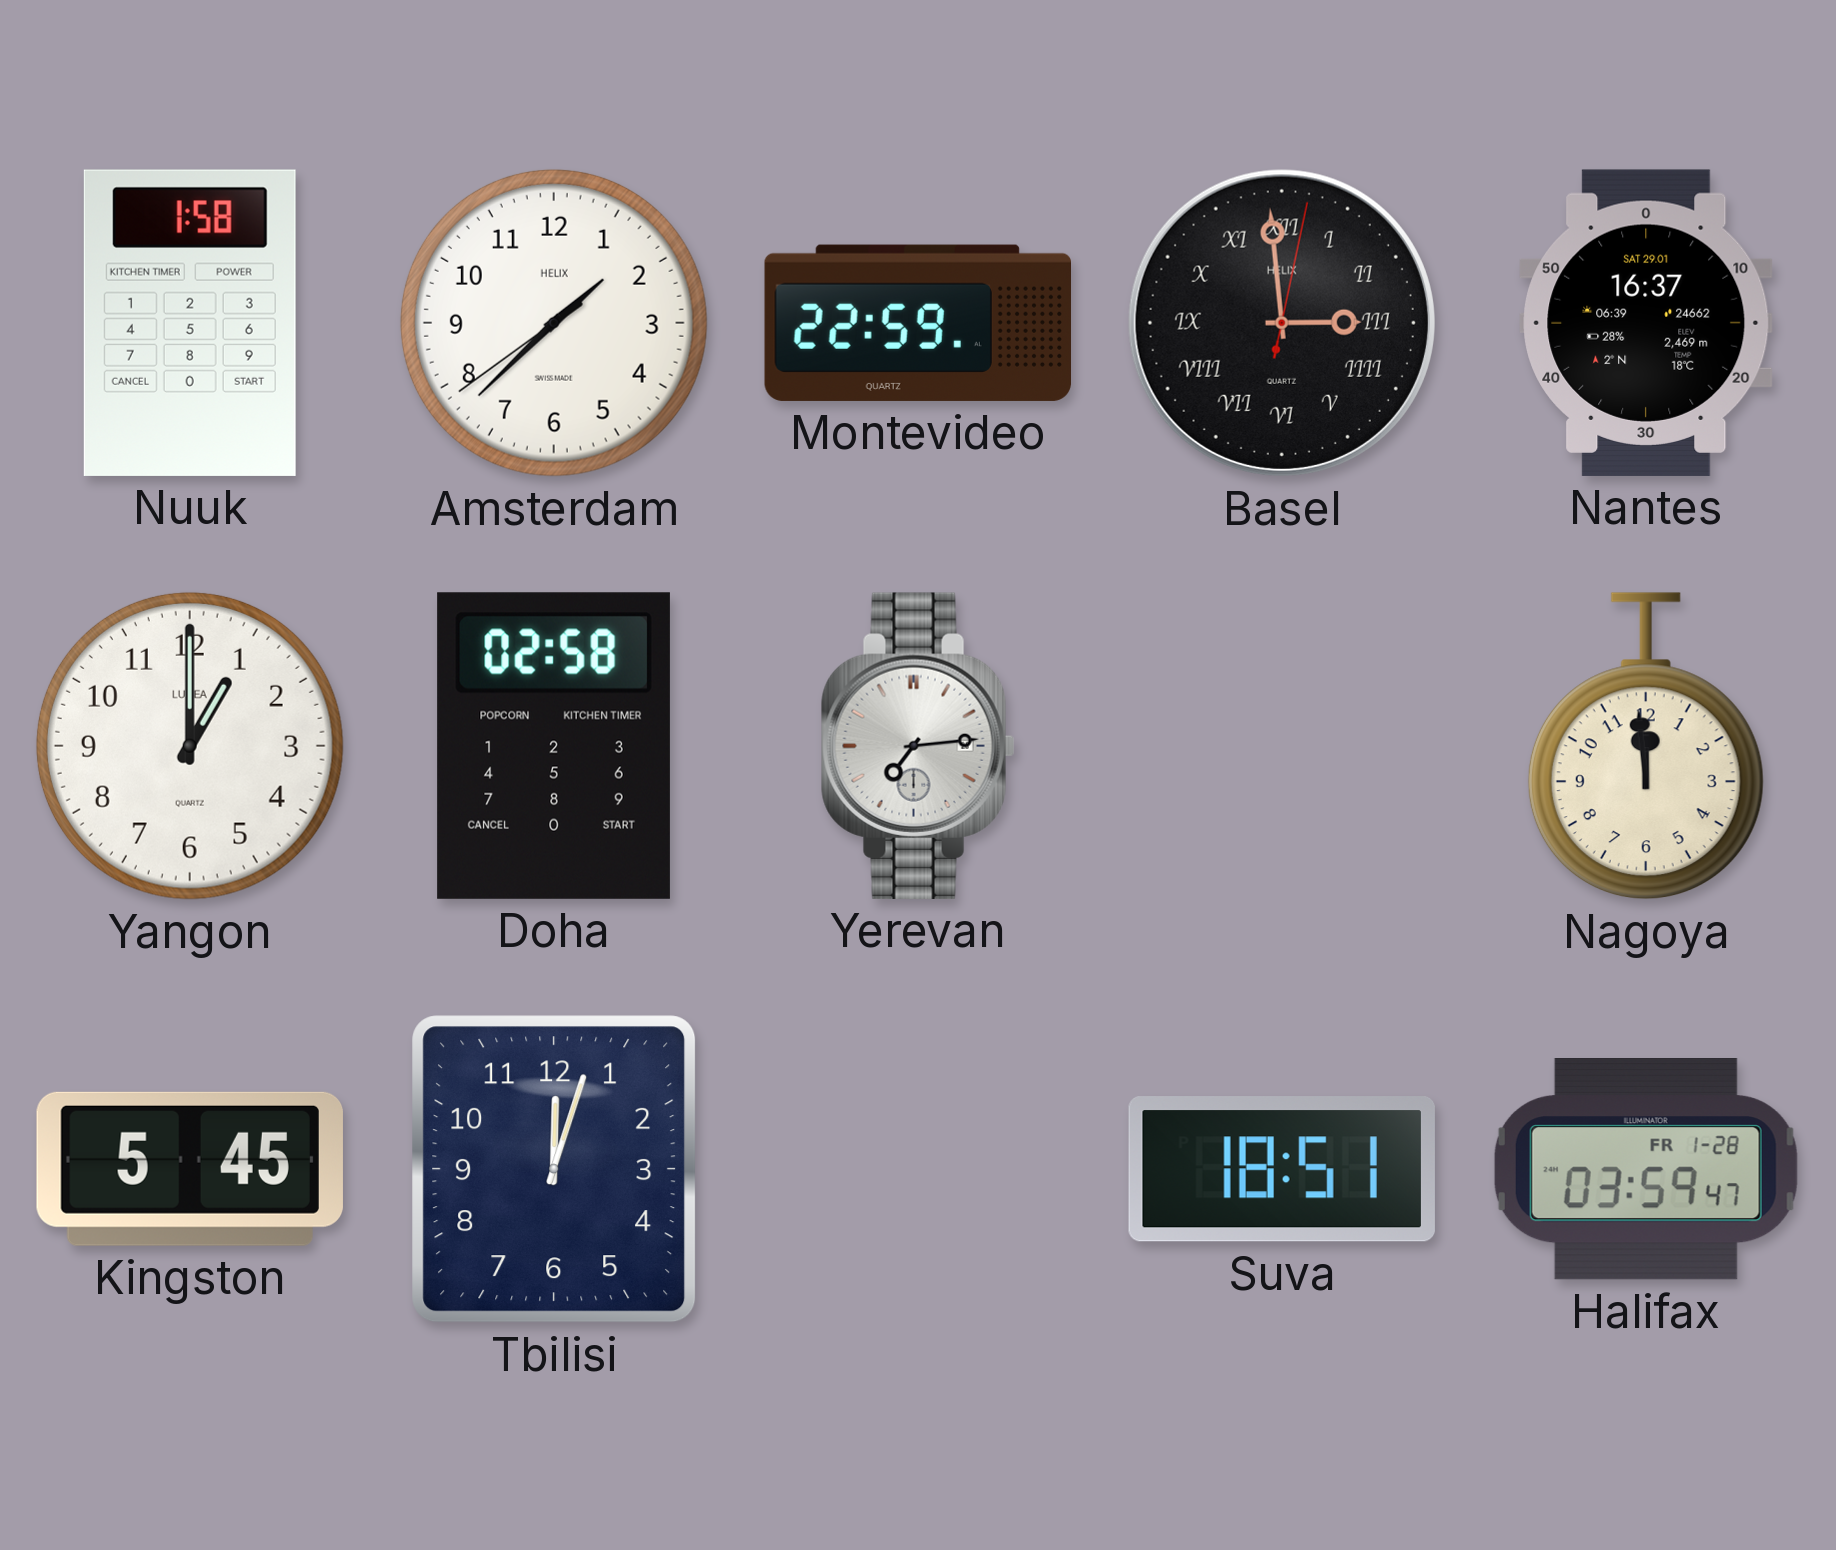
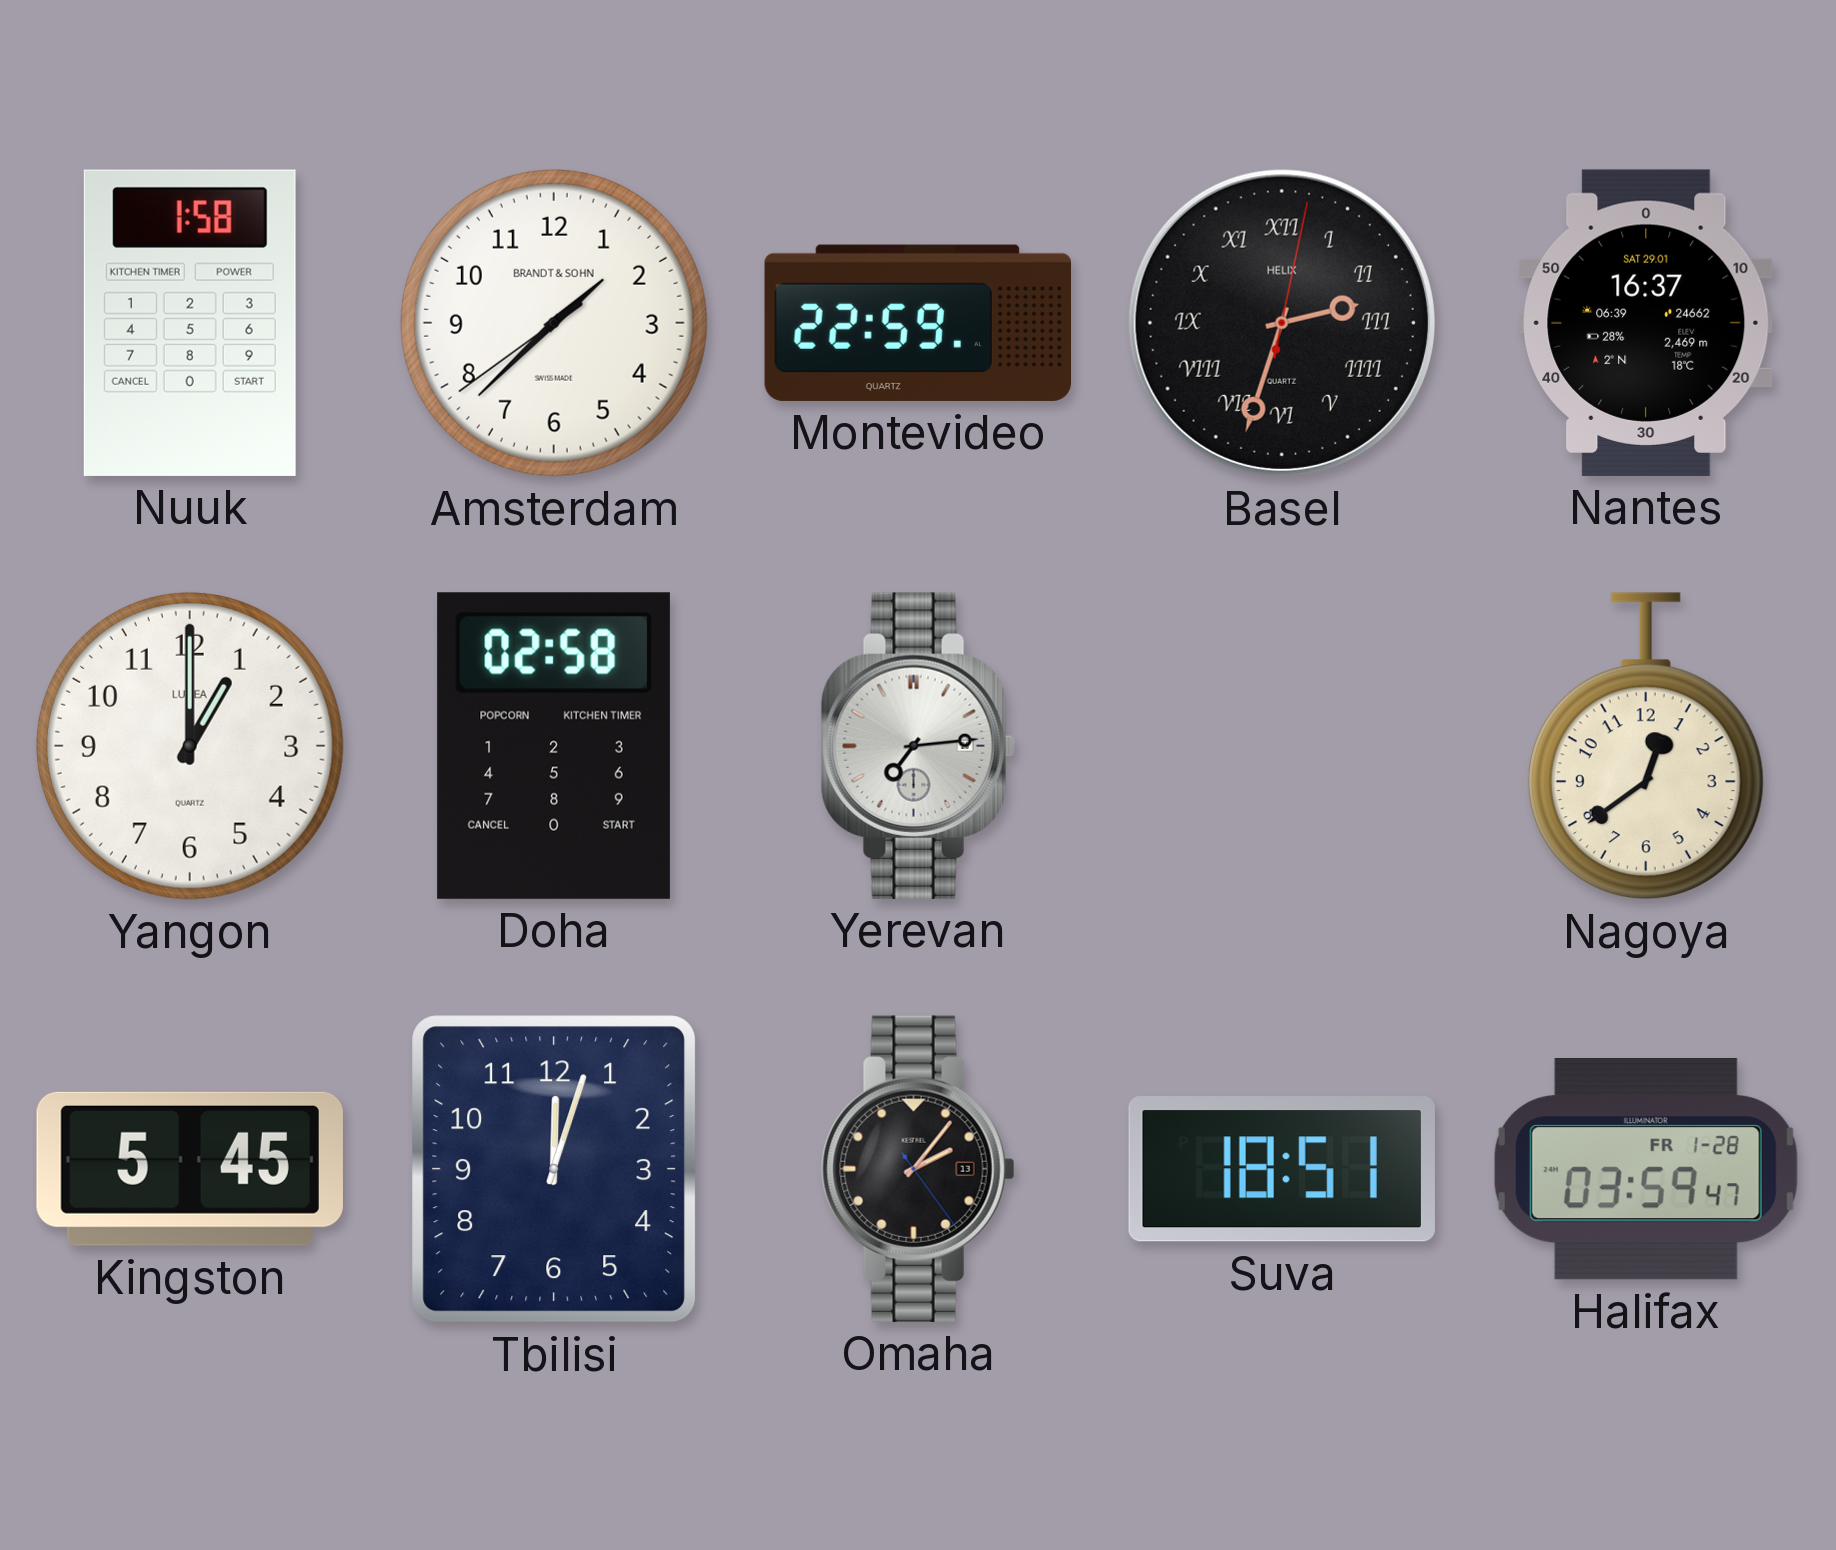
Amsterdam brand: HELIX -> BRANDT & SOHN (554, 323)
Basel: 2:59 -> 2:33 (1282, 323)
Nagoya: 11:59 -> 12:39 (1646, 746)
Omaha: none -> 2:06 (918, 1169)
